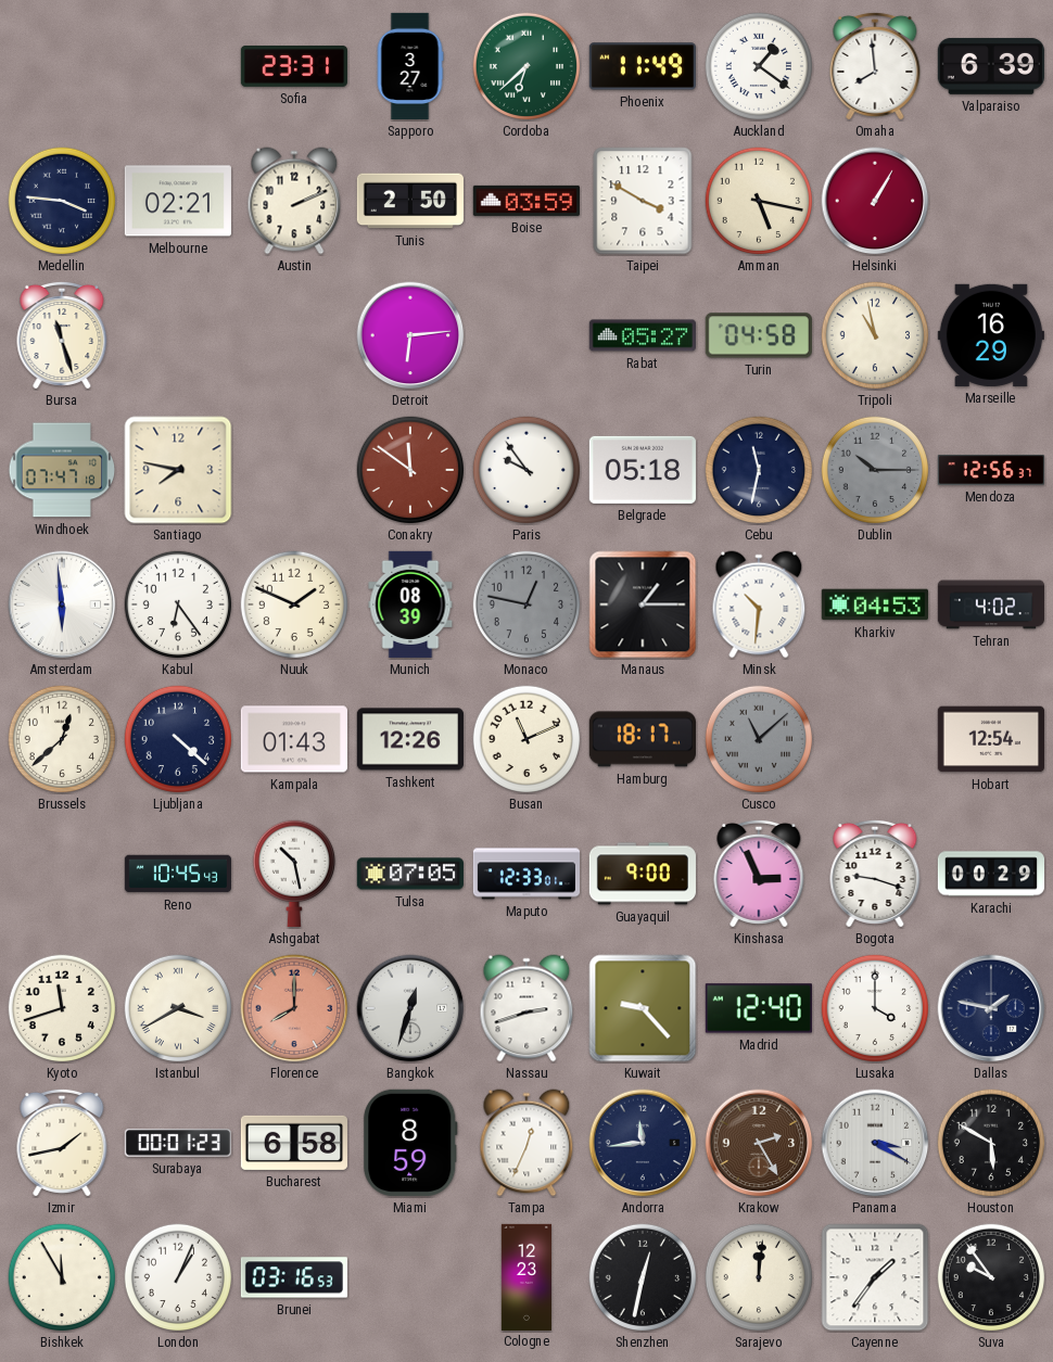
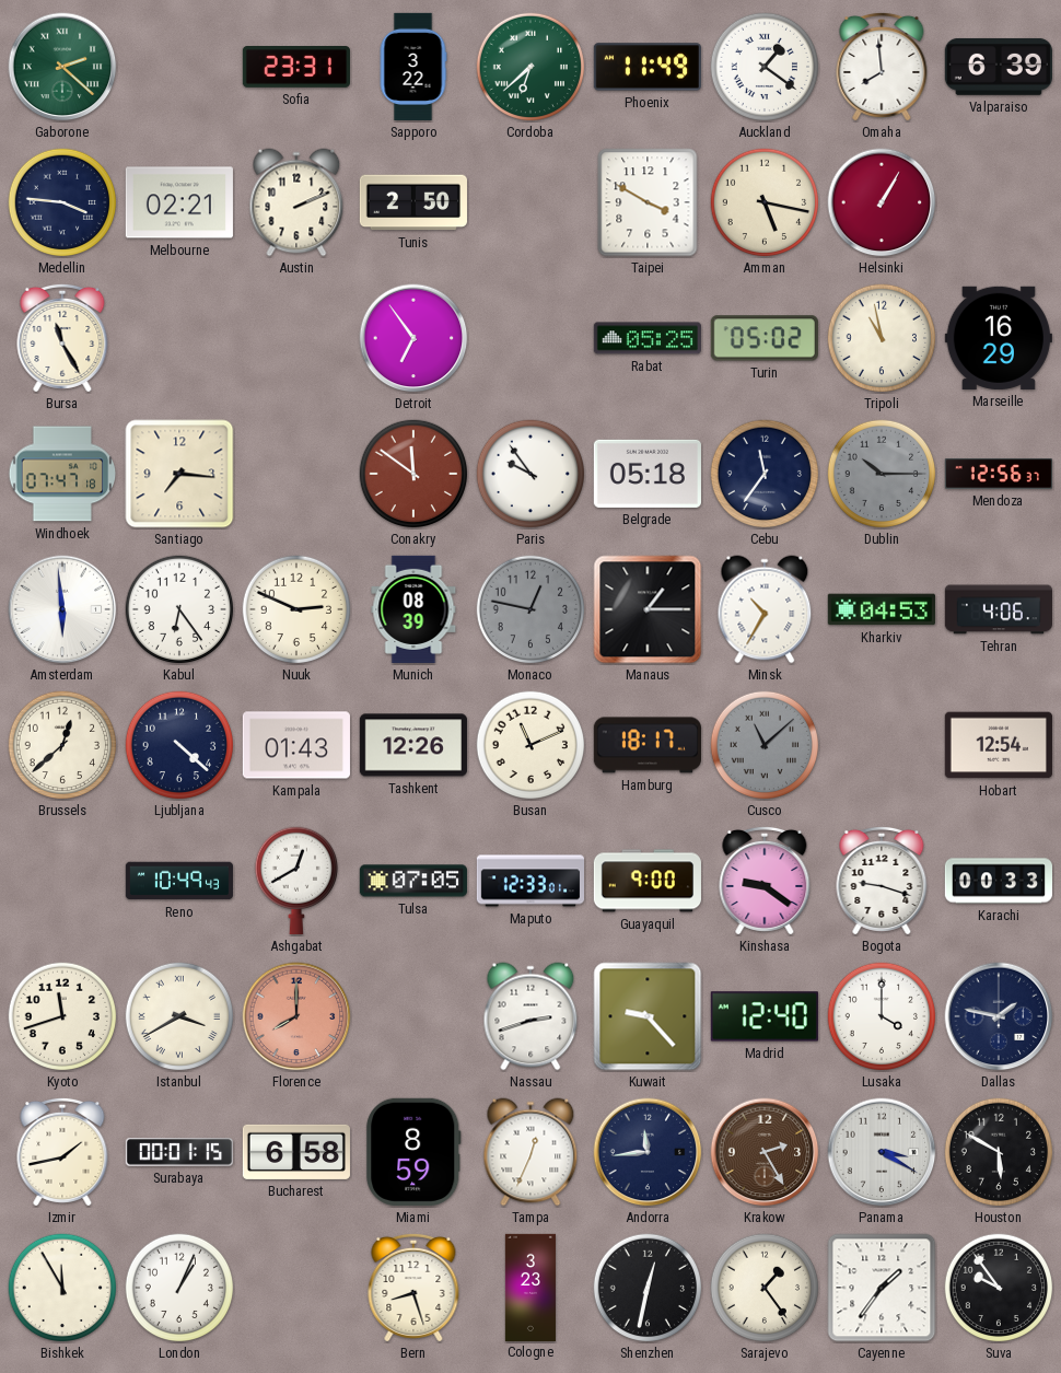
Gaborone: none -> 2:22 (62, 67)
Sapporo: 3:27 -> 3:22 (413, 67)
Boise: 03:59 -> none (526, 201)
Bursa: 11:27 -> 11:25 (62, 338)
Detroit: 6:14 -> 6:54 (413, 338)
Rabat: 05:27 -> 05:25 (648, 338)
Turin: 04:58 -> 05:02 (765, 338)
Santiago: 7:47 -> 7:16 (179, 474)
Cebu: 11:32 -> 11:36 (765, 474)
Nuuk: 1:49 -> 2:49 (296, 609)
Minsk: 10:31 -> 10:35 (765, 609)
Tehran: 4:02 -> 4:06 (999, 609)
Reno: 10:45 -> 10:49 (179, 881)
Ashgabat: 10:28 -> 12:40 (295, 881)
Kinshasa: 2:56 -> 9:21 (765, 881)
Karachi: 00:29 -> 00:33 (998, 881)
Bangkok: 12:33 -> none (410, 1008)
Surabaya: 00:01:23 -> 00:01:15 (179, 1152)
Brunei: 03:16 -> none (294, 1277)
Bern: none -> 8:27 (413, 1288)
Cologne: 12:23 -> 3:23 (530, 1287)
Sarajevo: 12:01 -> 1:24 (765, 1288)
